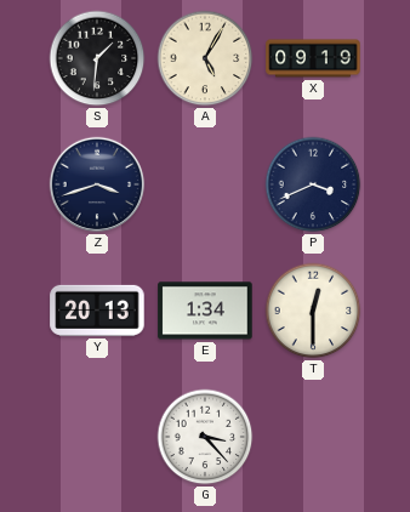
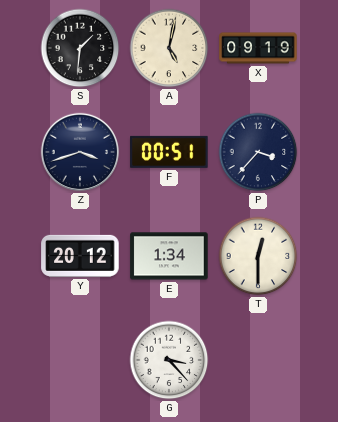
A: 5:05 -> 5:02 (169, 48)
F: none -> 00:51 (169, 152)
P: 3:41 -> 3:37 (258, 152)
Y: 20:13 -> 20:12 (80, 256)
